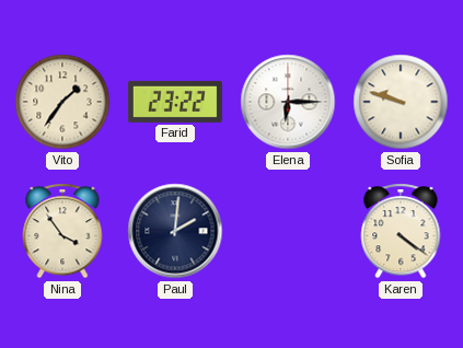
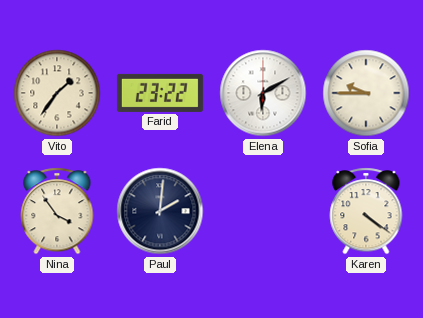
Elena: 6:15 -> 6:10 (263, 93)
Sofia: 9:48 -> 9:45 (366, 93)
